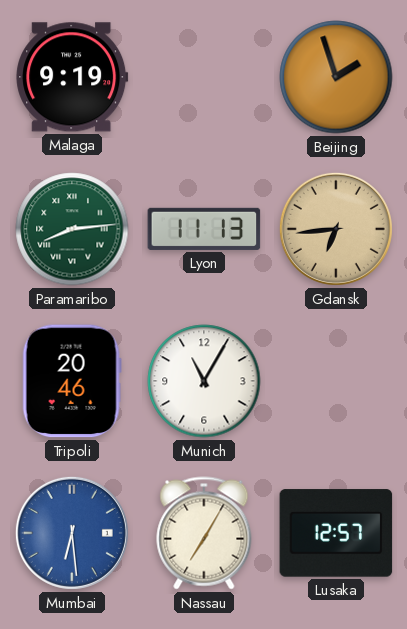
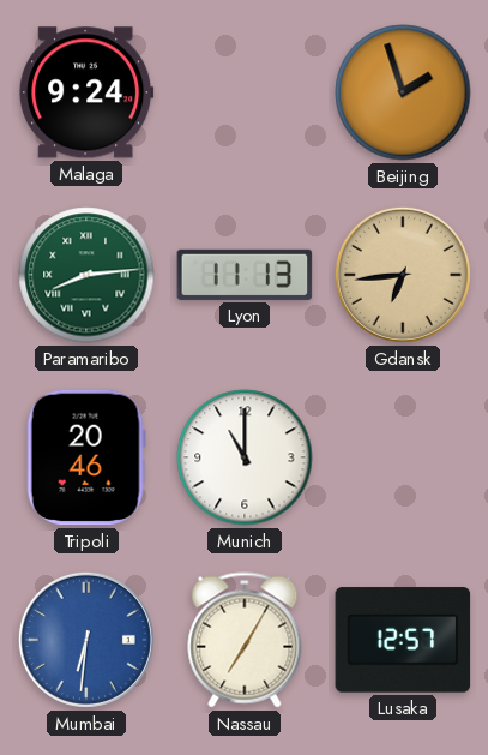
Malaga: 9:19 -> 9:24 (86, 92)
Munich: 11:05 -> 11:00 (245, 457)
Mumbai: 6:29 -> 6:31 (86, 640)
